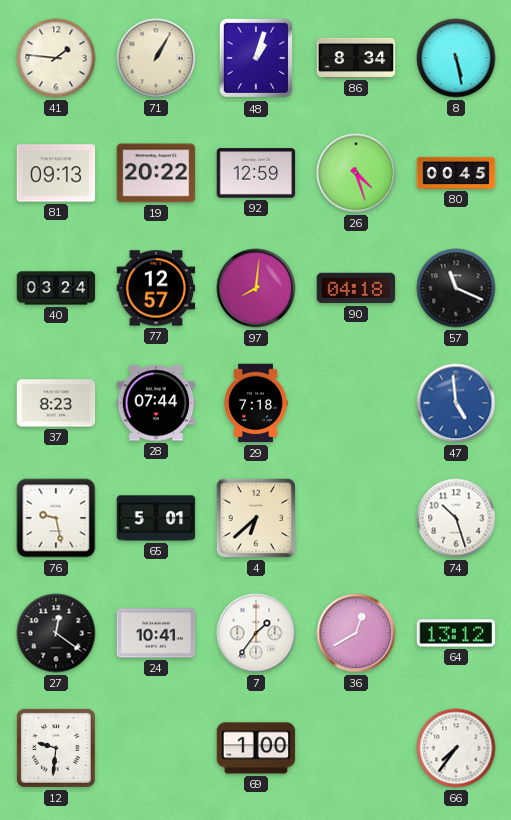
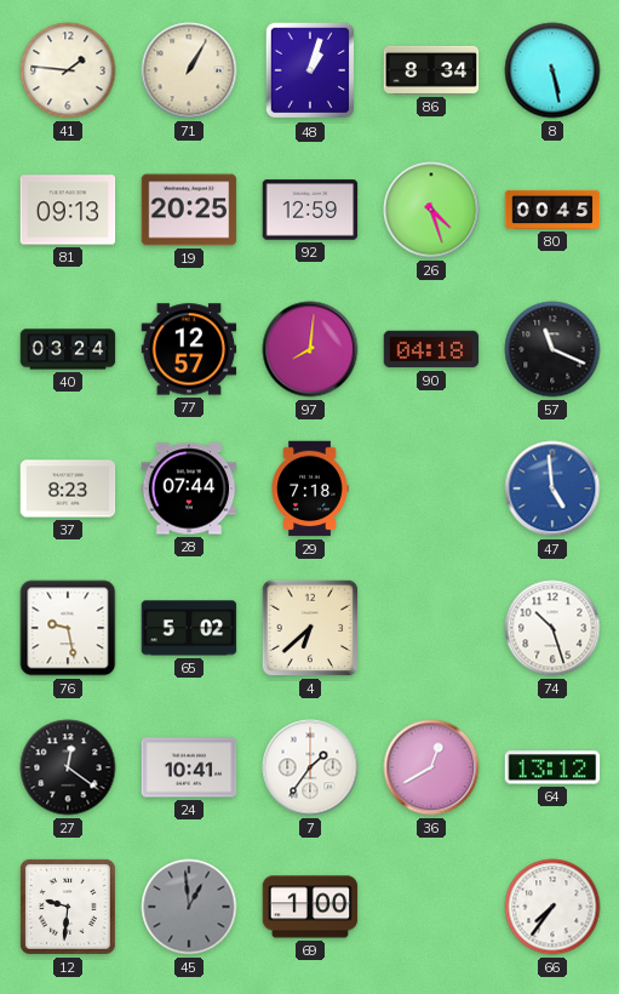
19: 20:22 -> 20:25 (189, 210)
65: 5:01 -> 5:02 (189, 628)
45: none -> 12:59 (189, 907)
